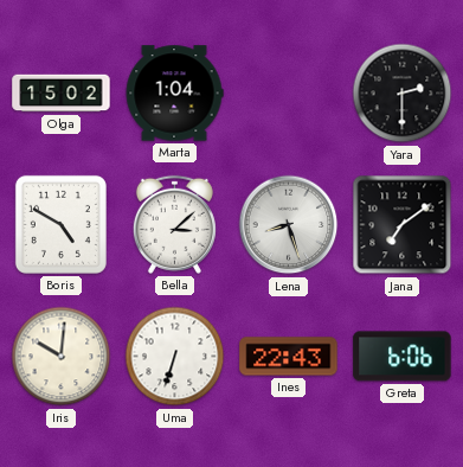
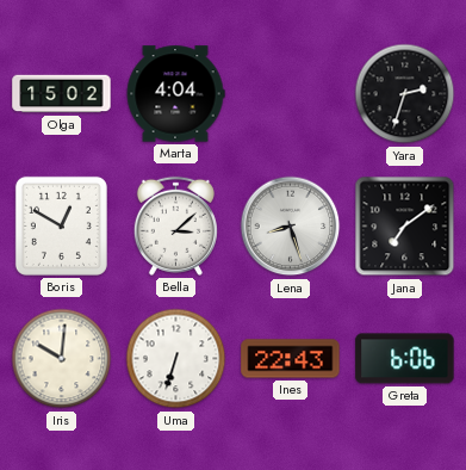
Marta: 1:04 -> 4:04 (175, 94)
Yara: 2:30 -> 2:33 (405, 94)
Boris: 4:50 -> 12:50 (61, 225)
